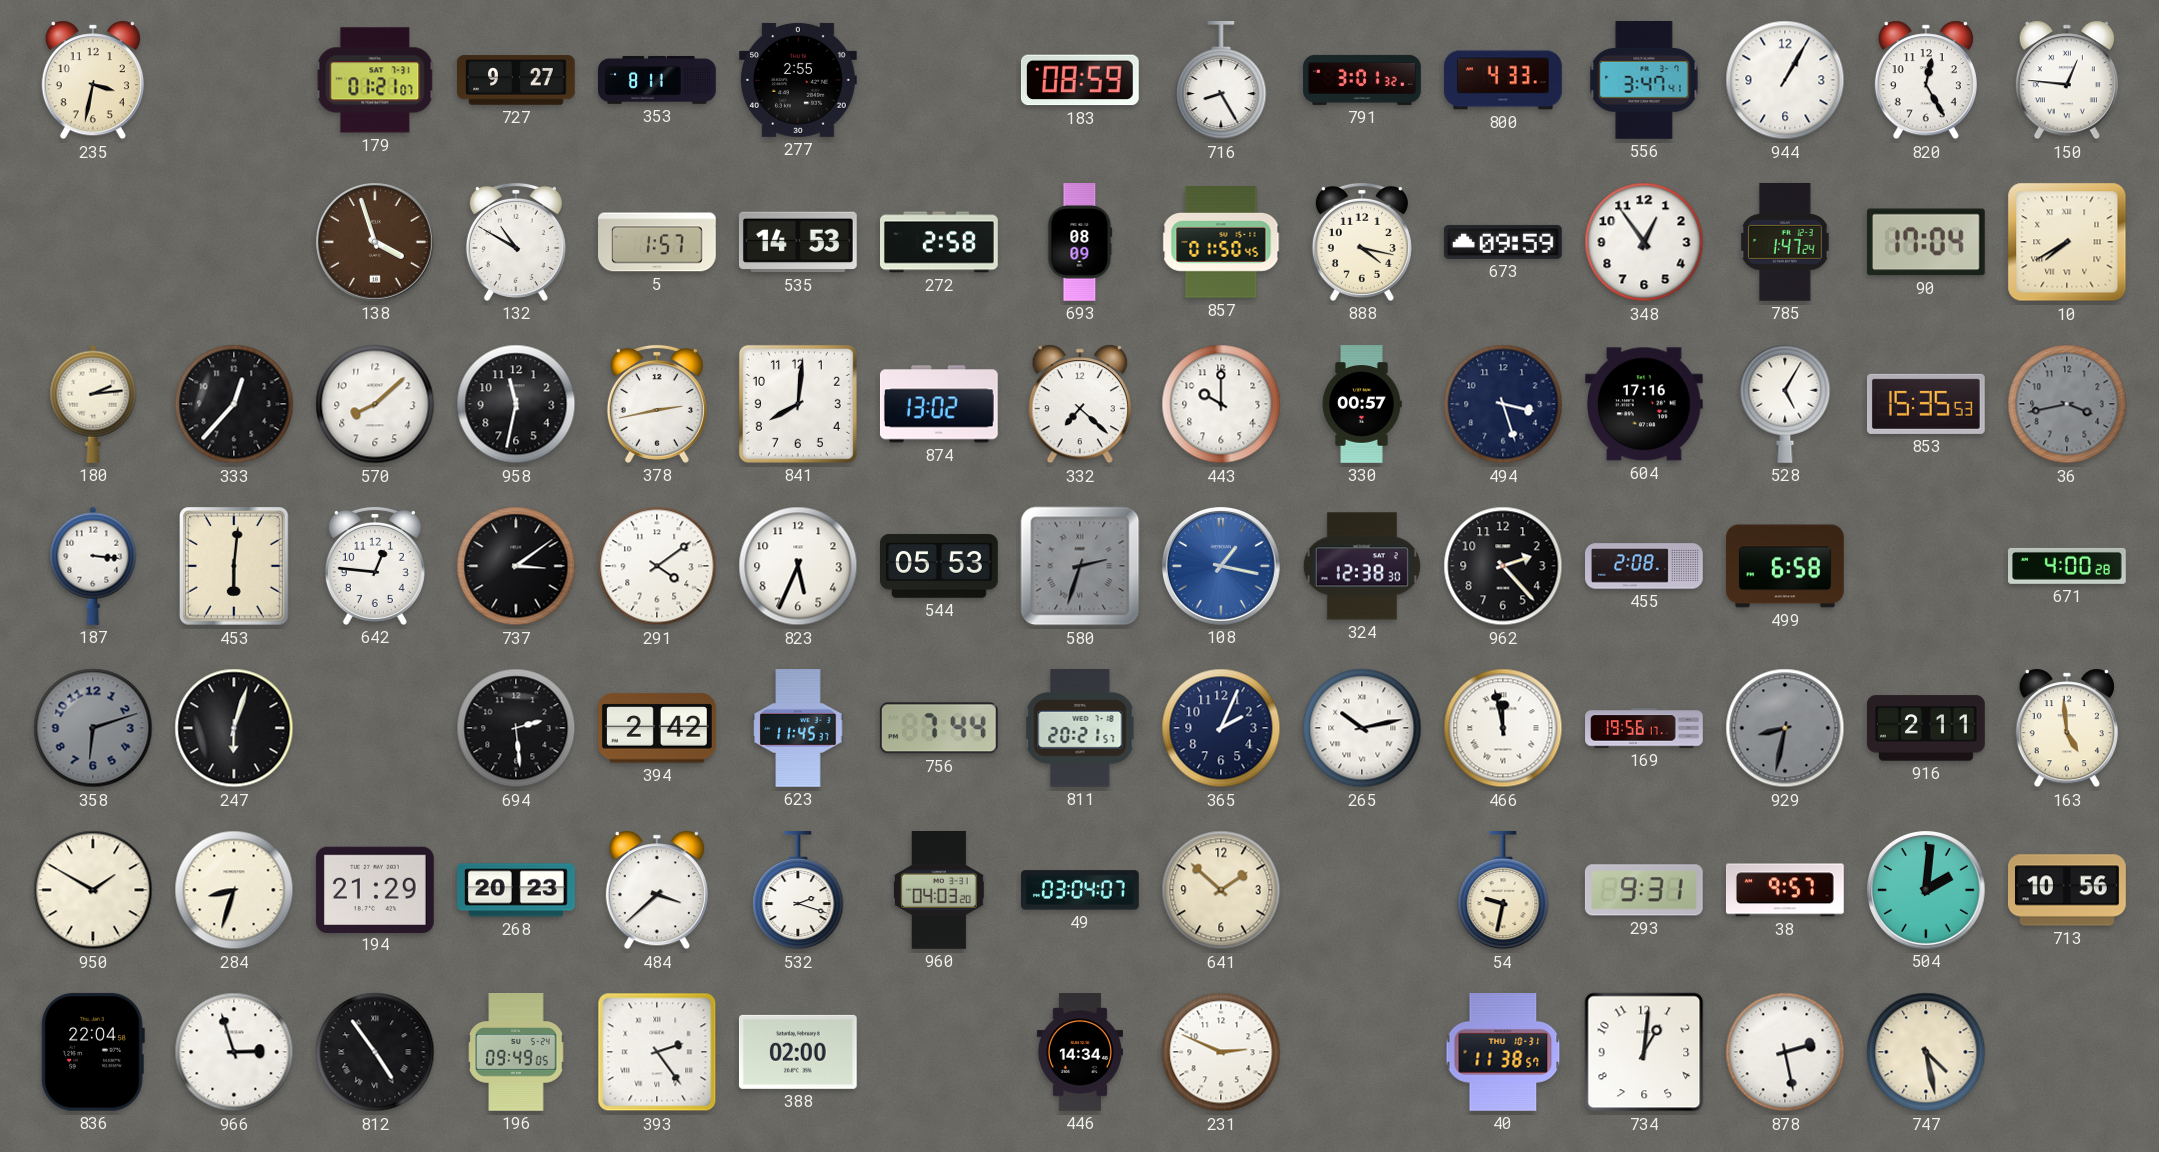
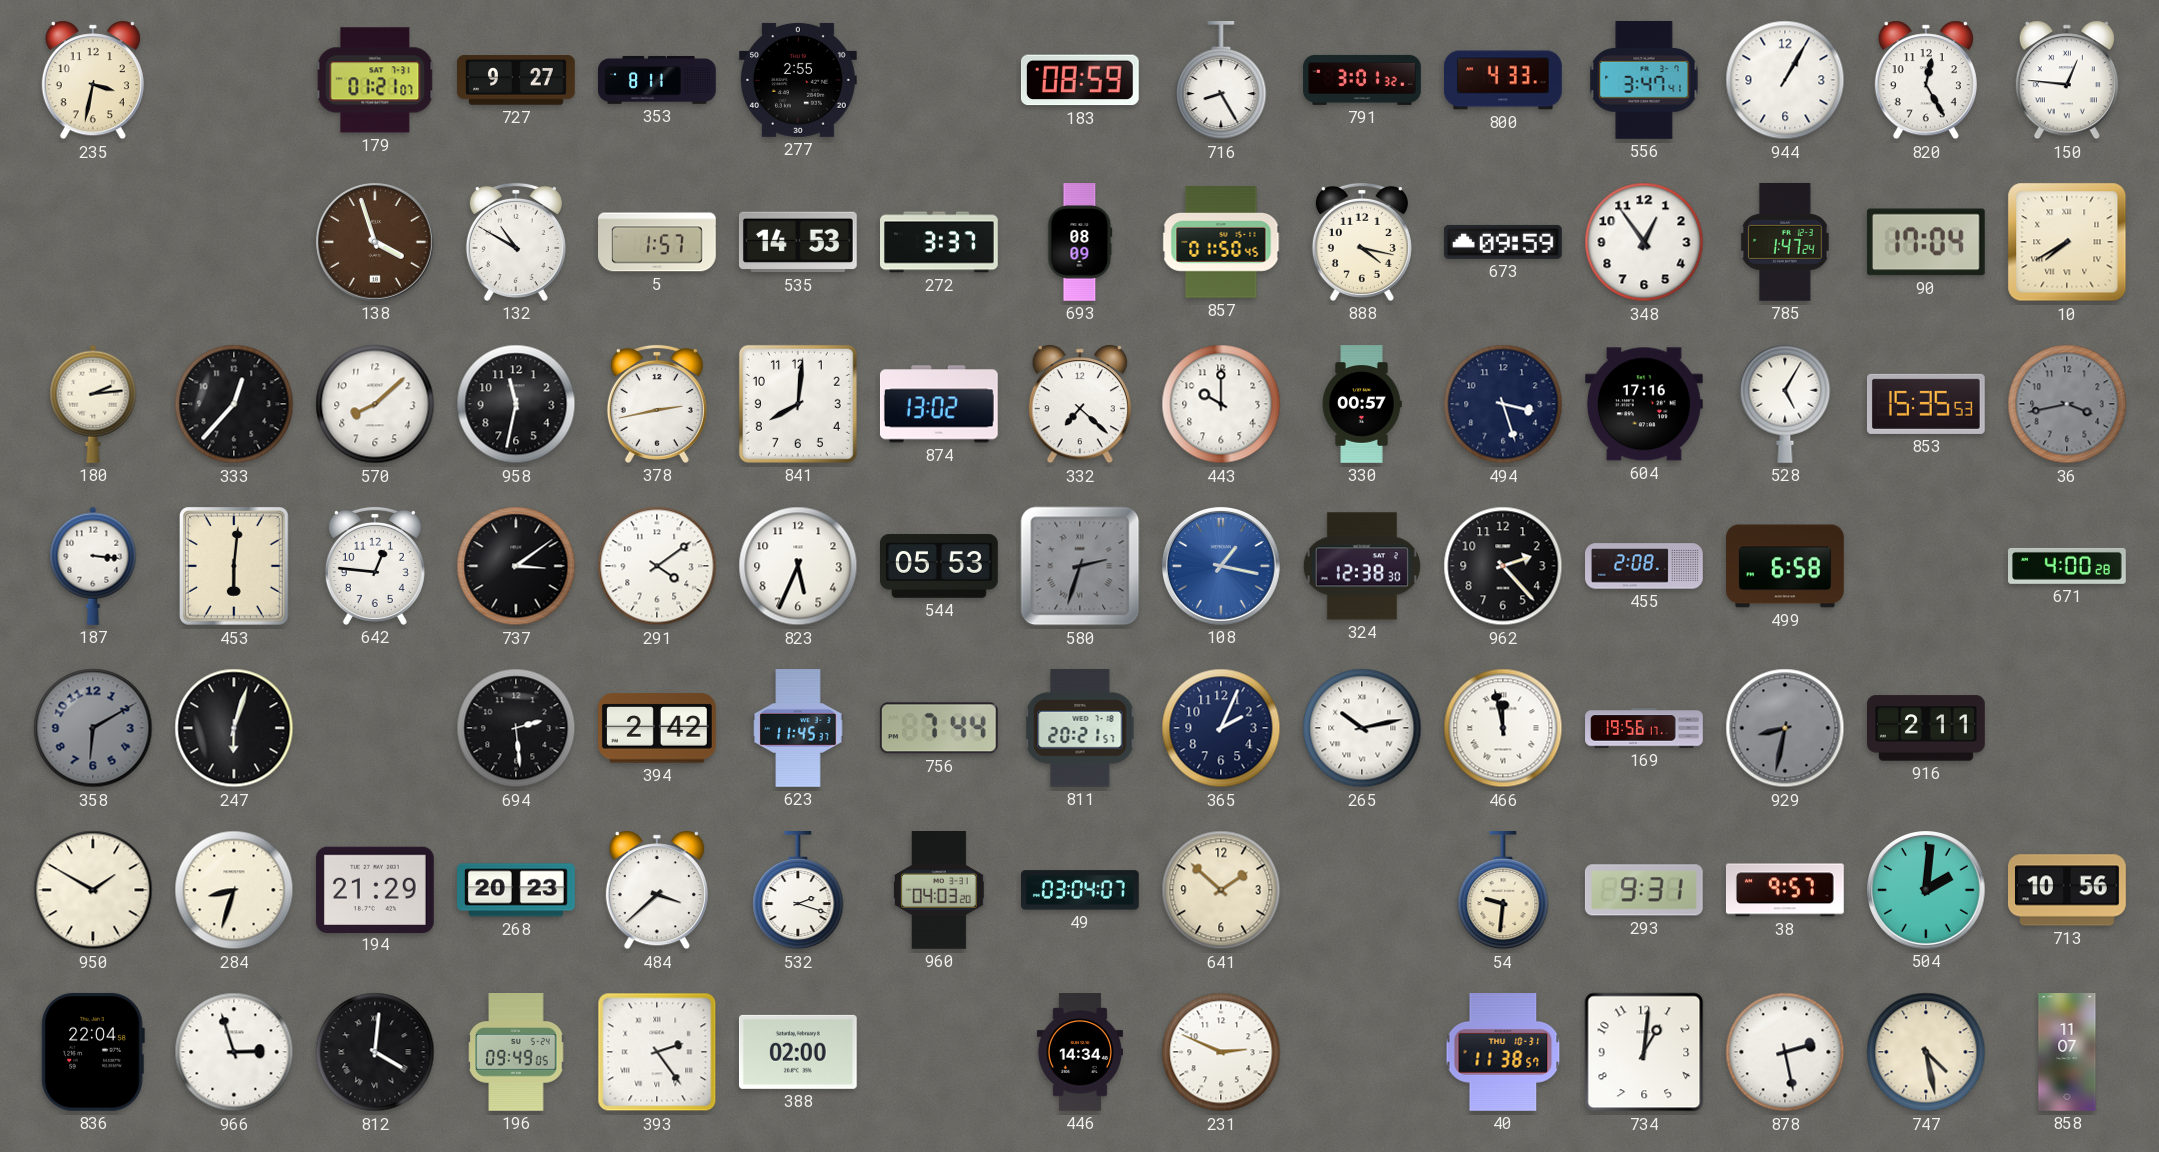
272: 2:58 -> 3:37 (939, 242)
358: 6:12 -> 6:10 (93, 728)
163: 4:59 -> none (2067, 728)
54: 9:32 -> 9:31 (1503, 891)
812: 4:54 -> 4:01 (375, 1052)
858: none -> 11:07 (2067, 1052)
